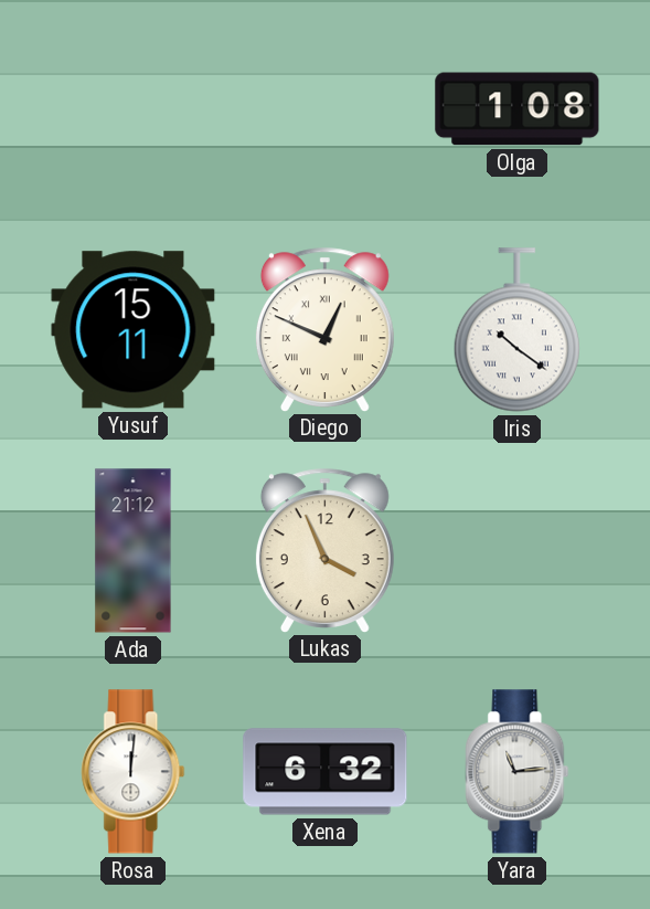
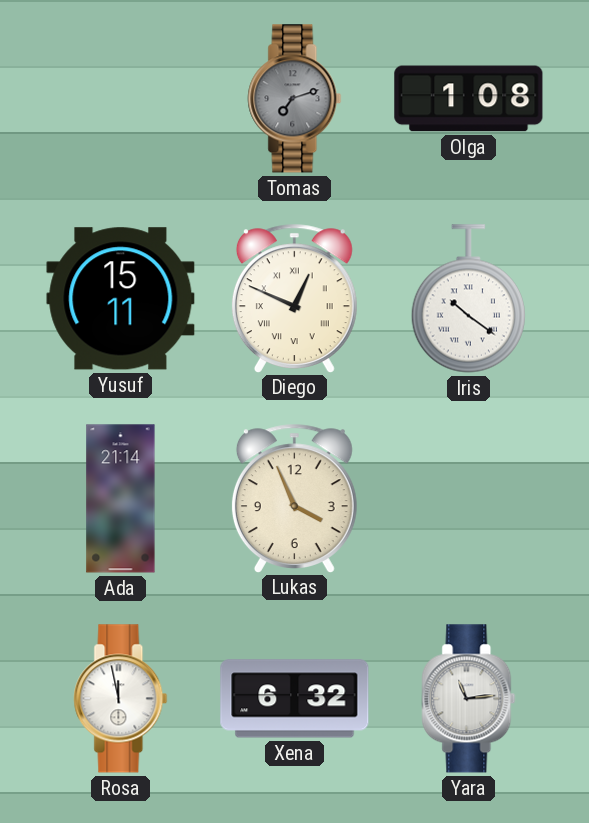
Tomas: none -> 7:12 (295, 99)
Ada: 21:12 -> 21:14 (121, 499)
Rosa: 12:01 -> 11:58 (121, 699)
